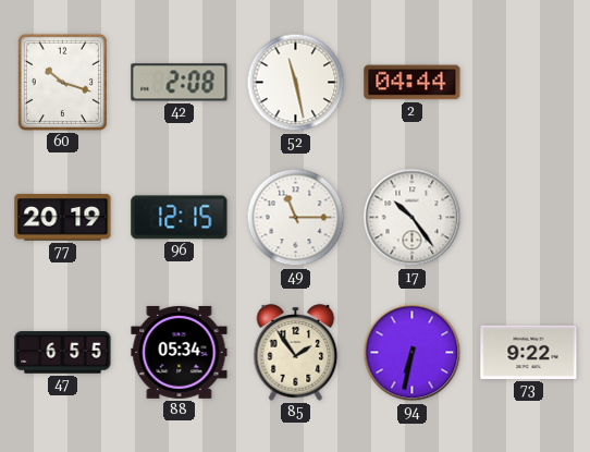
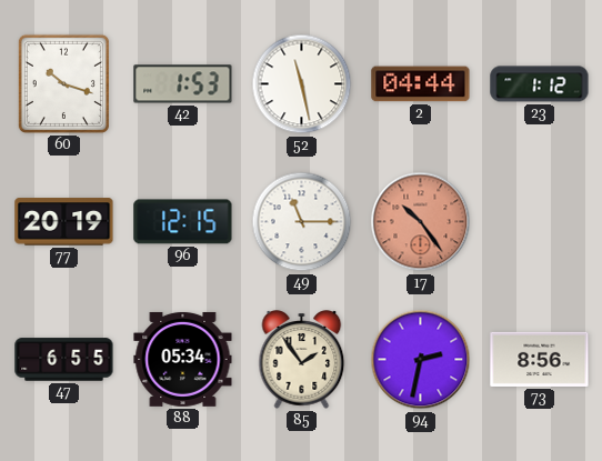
42: 2:08 -> 1:53 (183, 84)
23: none -> 1:12 (540, 84)
17 dial: white -> salmon (421, 222)
94: 6:32 -> 2:32 (421, 360)
73: 9:22 -> 8:56 (540, 359)
